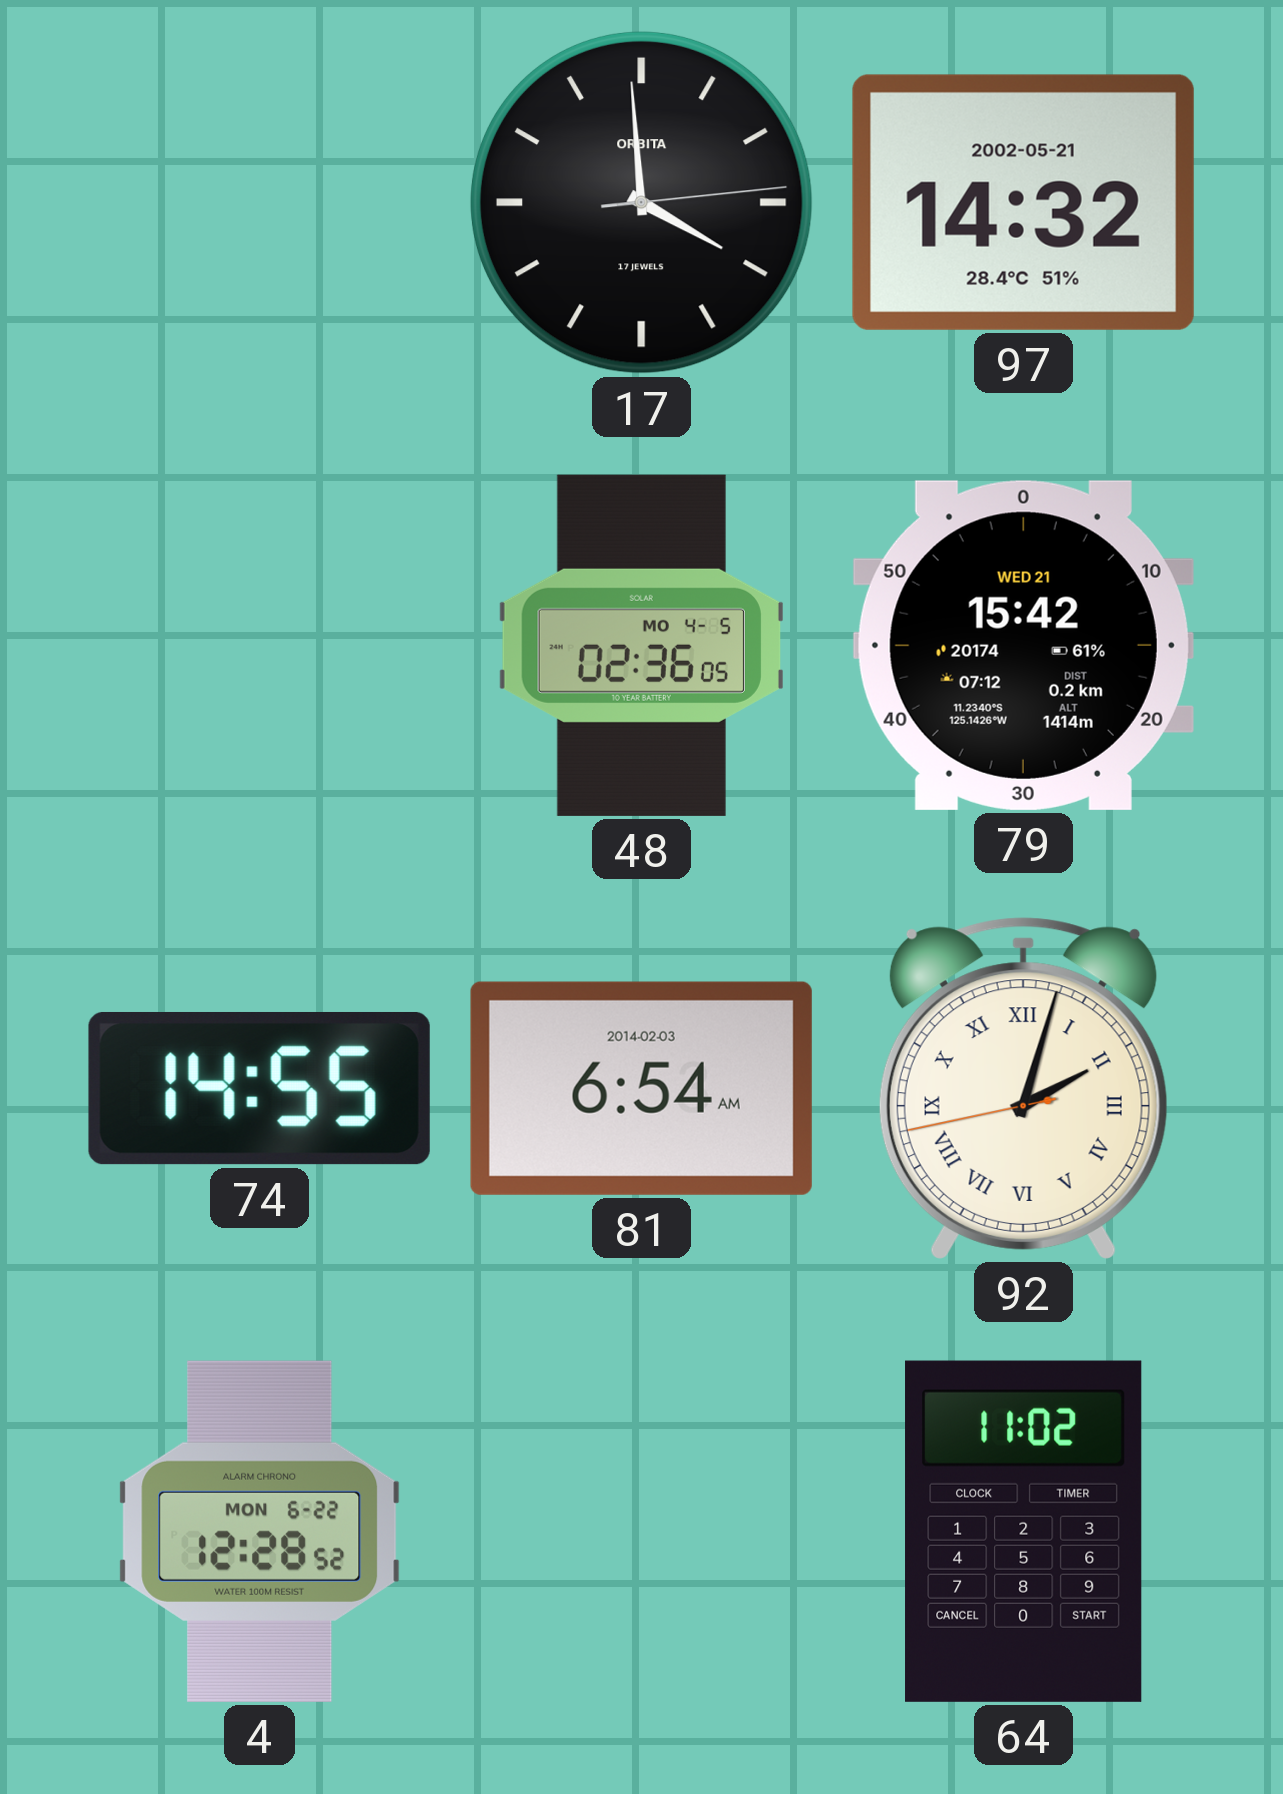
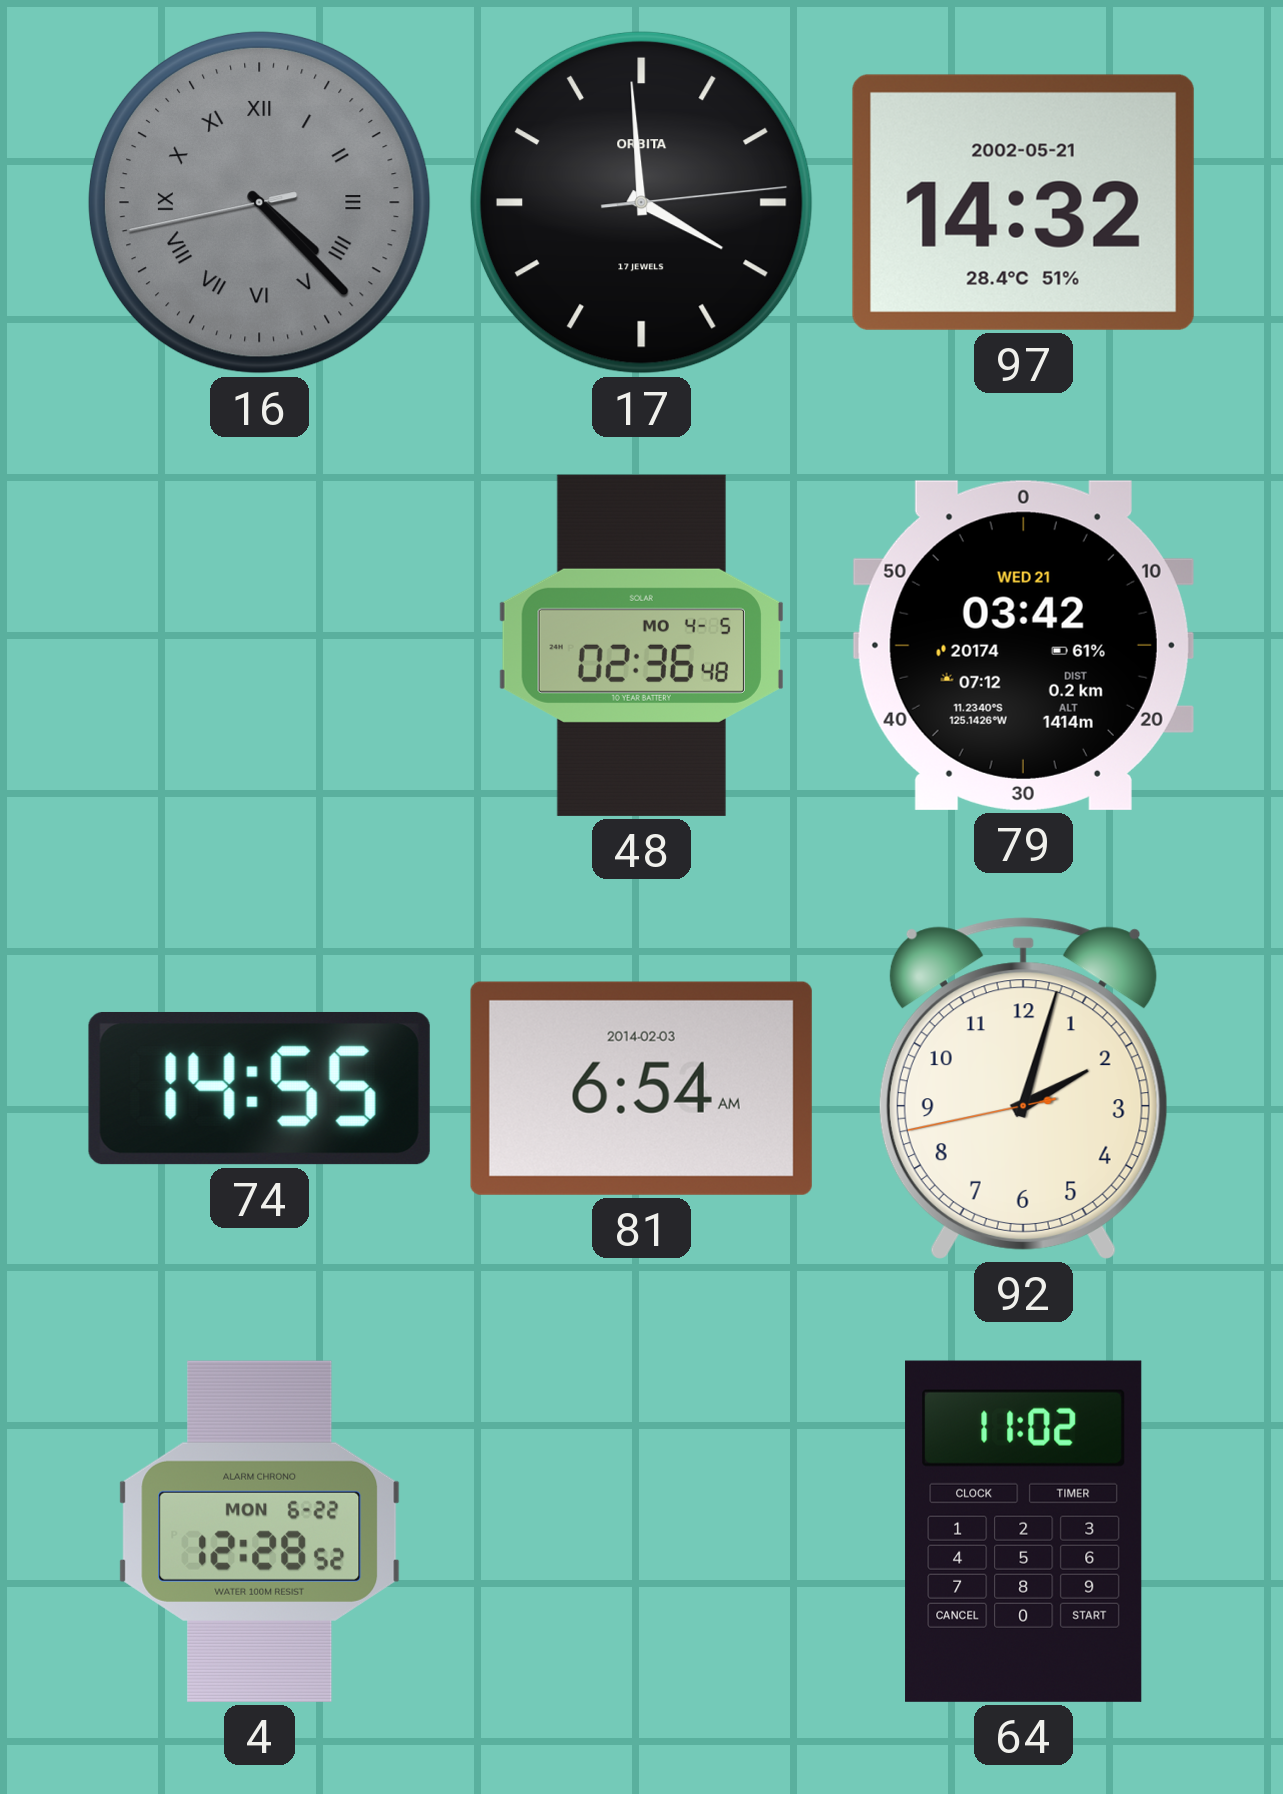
16: none -> 4:22 (259, 202)
48: 02:36:05 -> 02:36:48 (641, 645)
79: 15:42 -> 03:42 (1023, 645)
92 numerals: Roman -> Arabic (1023, 1088)
